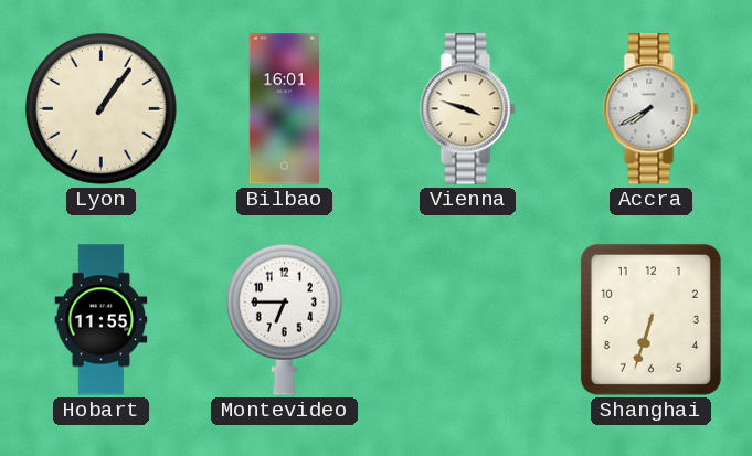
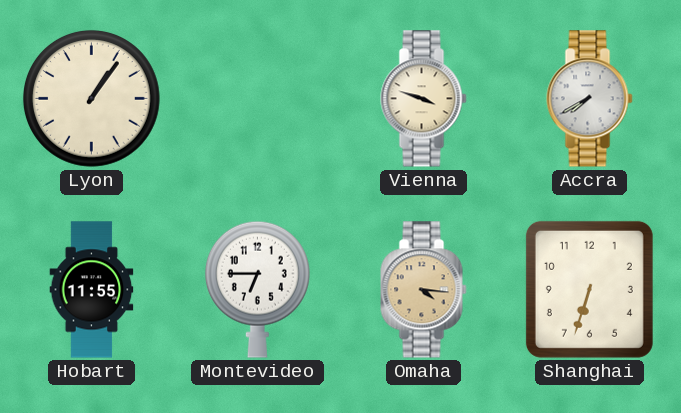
Bilbao: 16:01 -> none (284, 109)
Omaha: none -> 4:16 (424, 290)
